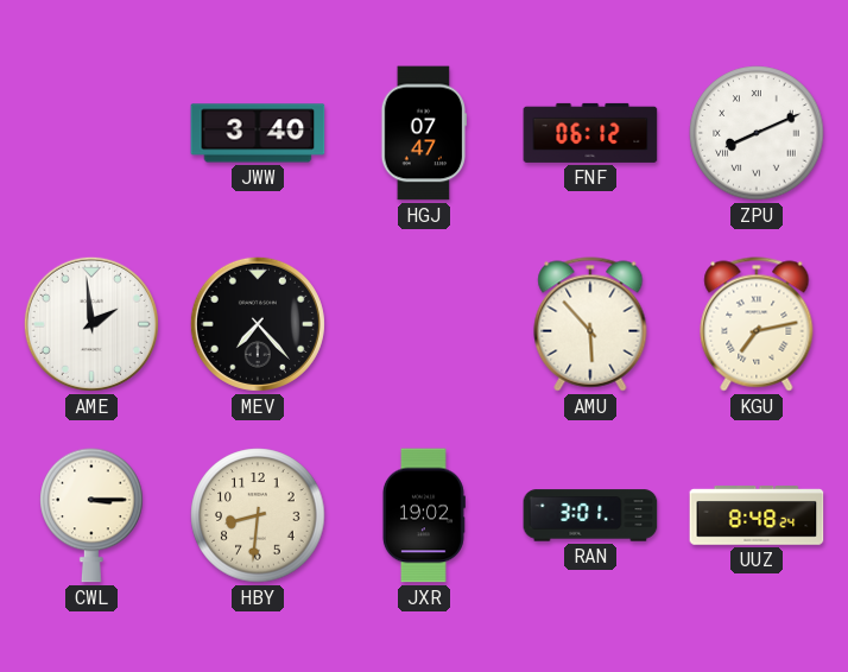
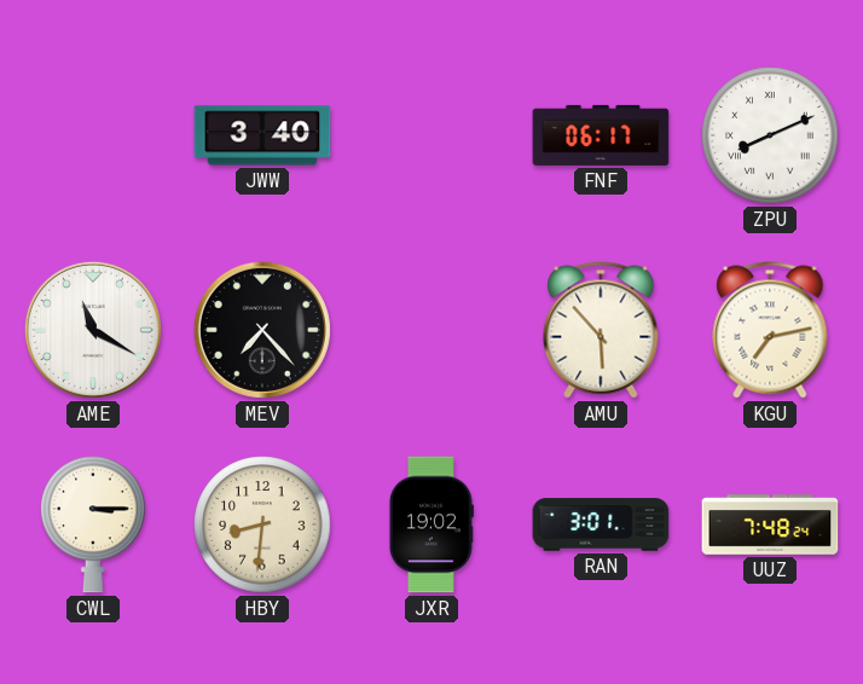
HGJ: 07:47 -> none (423, 133)
FNF: 06:12 -> 06:17 (601, 135)
AME: 1:59 -> 11:20 (93, 330)
UUZ: 8:48 -> 7:48 (770, 524)
